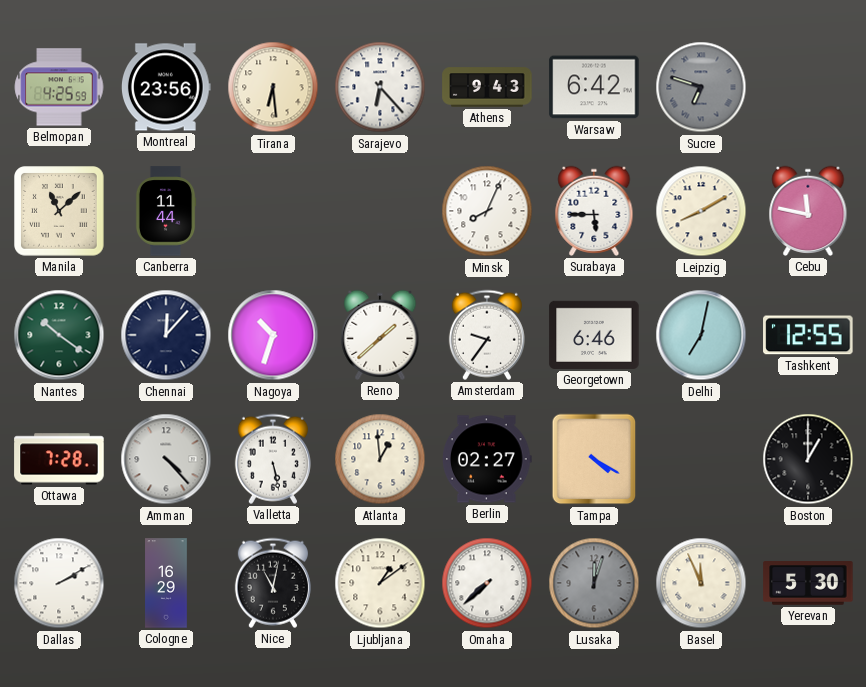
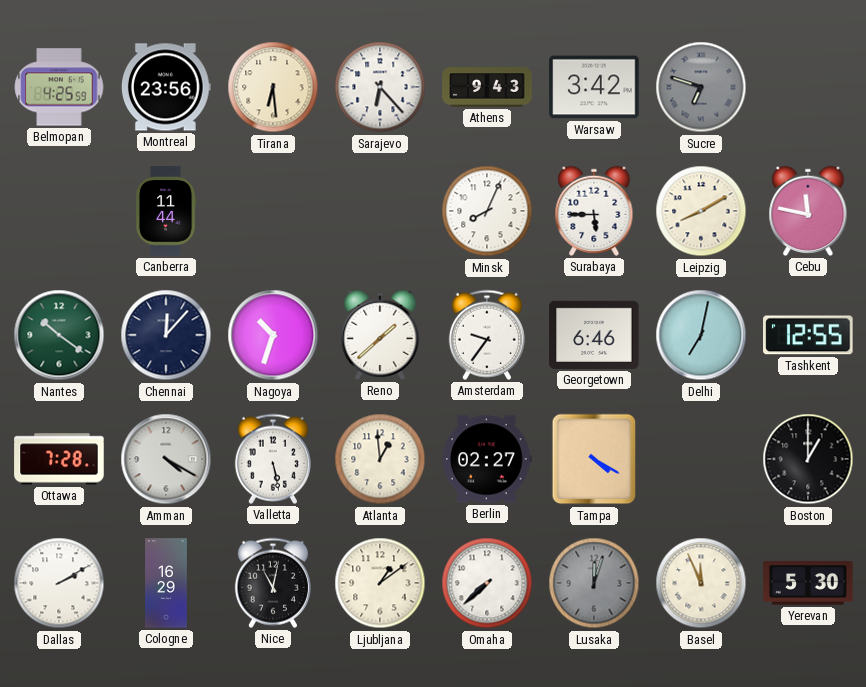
Warsaw: 6:42 -> 3:42 (594, 87)
Manila: 11:08 -> none (59, 211)
Amman: 4:23 -> 4:20 (166, 459)
